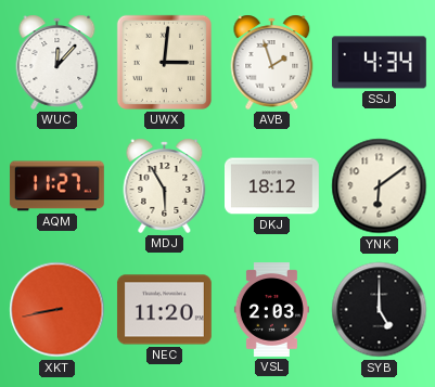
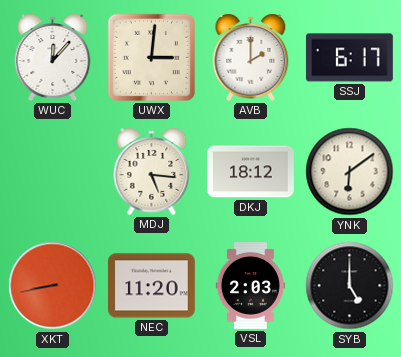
AVB: 1:57 -> 2:00 (251, 57)
SSJ: 4:34 -> 6:17 (349, 58)
AQM: 11:27 -> none (56, 186)
MDJ: 5:55 -> 5:16 (152, 171)
